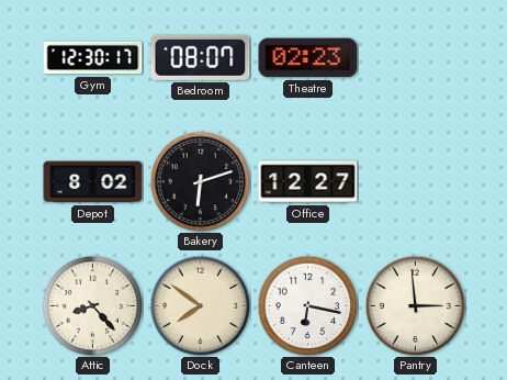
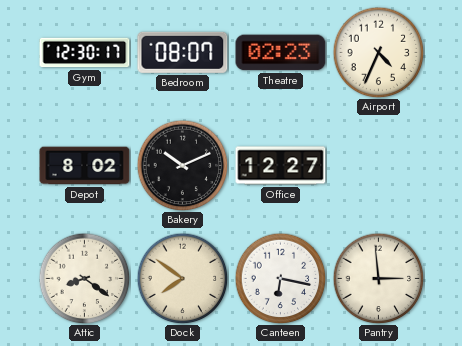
Airport: none -> 4:34 (378, 52)
Bakery: 6:12 -> 10:11 (182, 165)
Attic: 8:23 -> 8:21 (84, 278)
